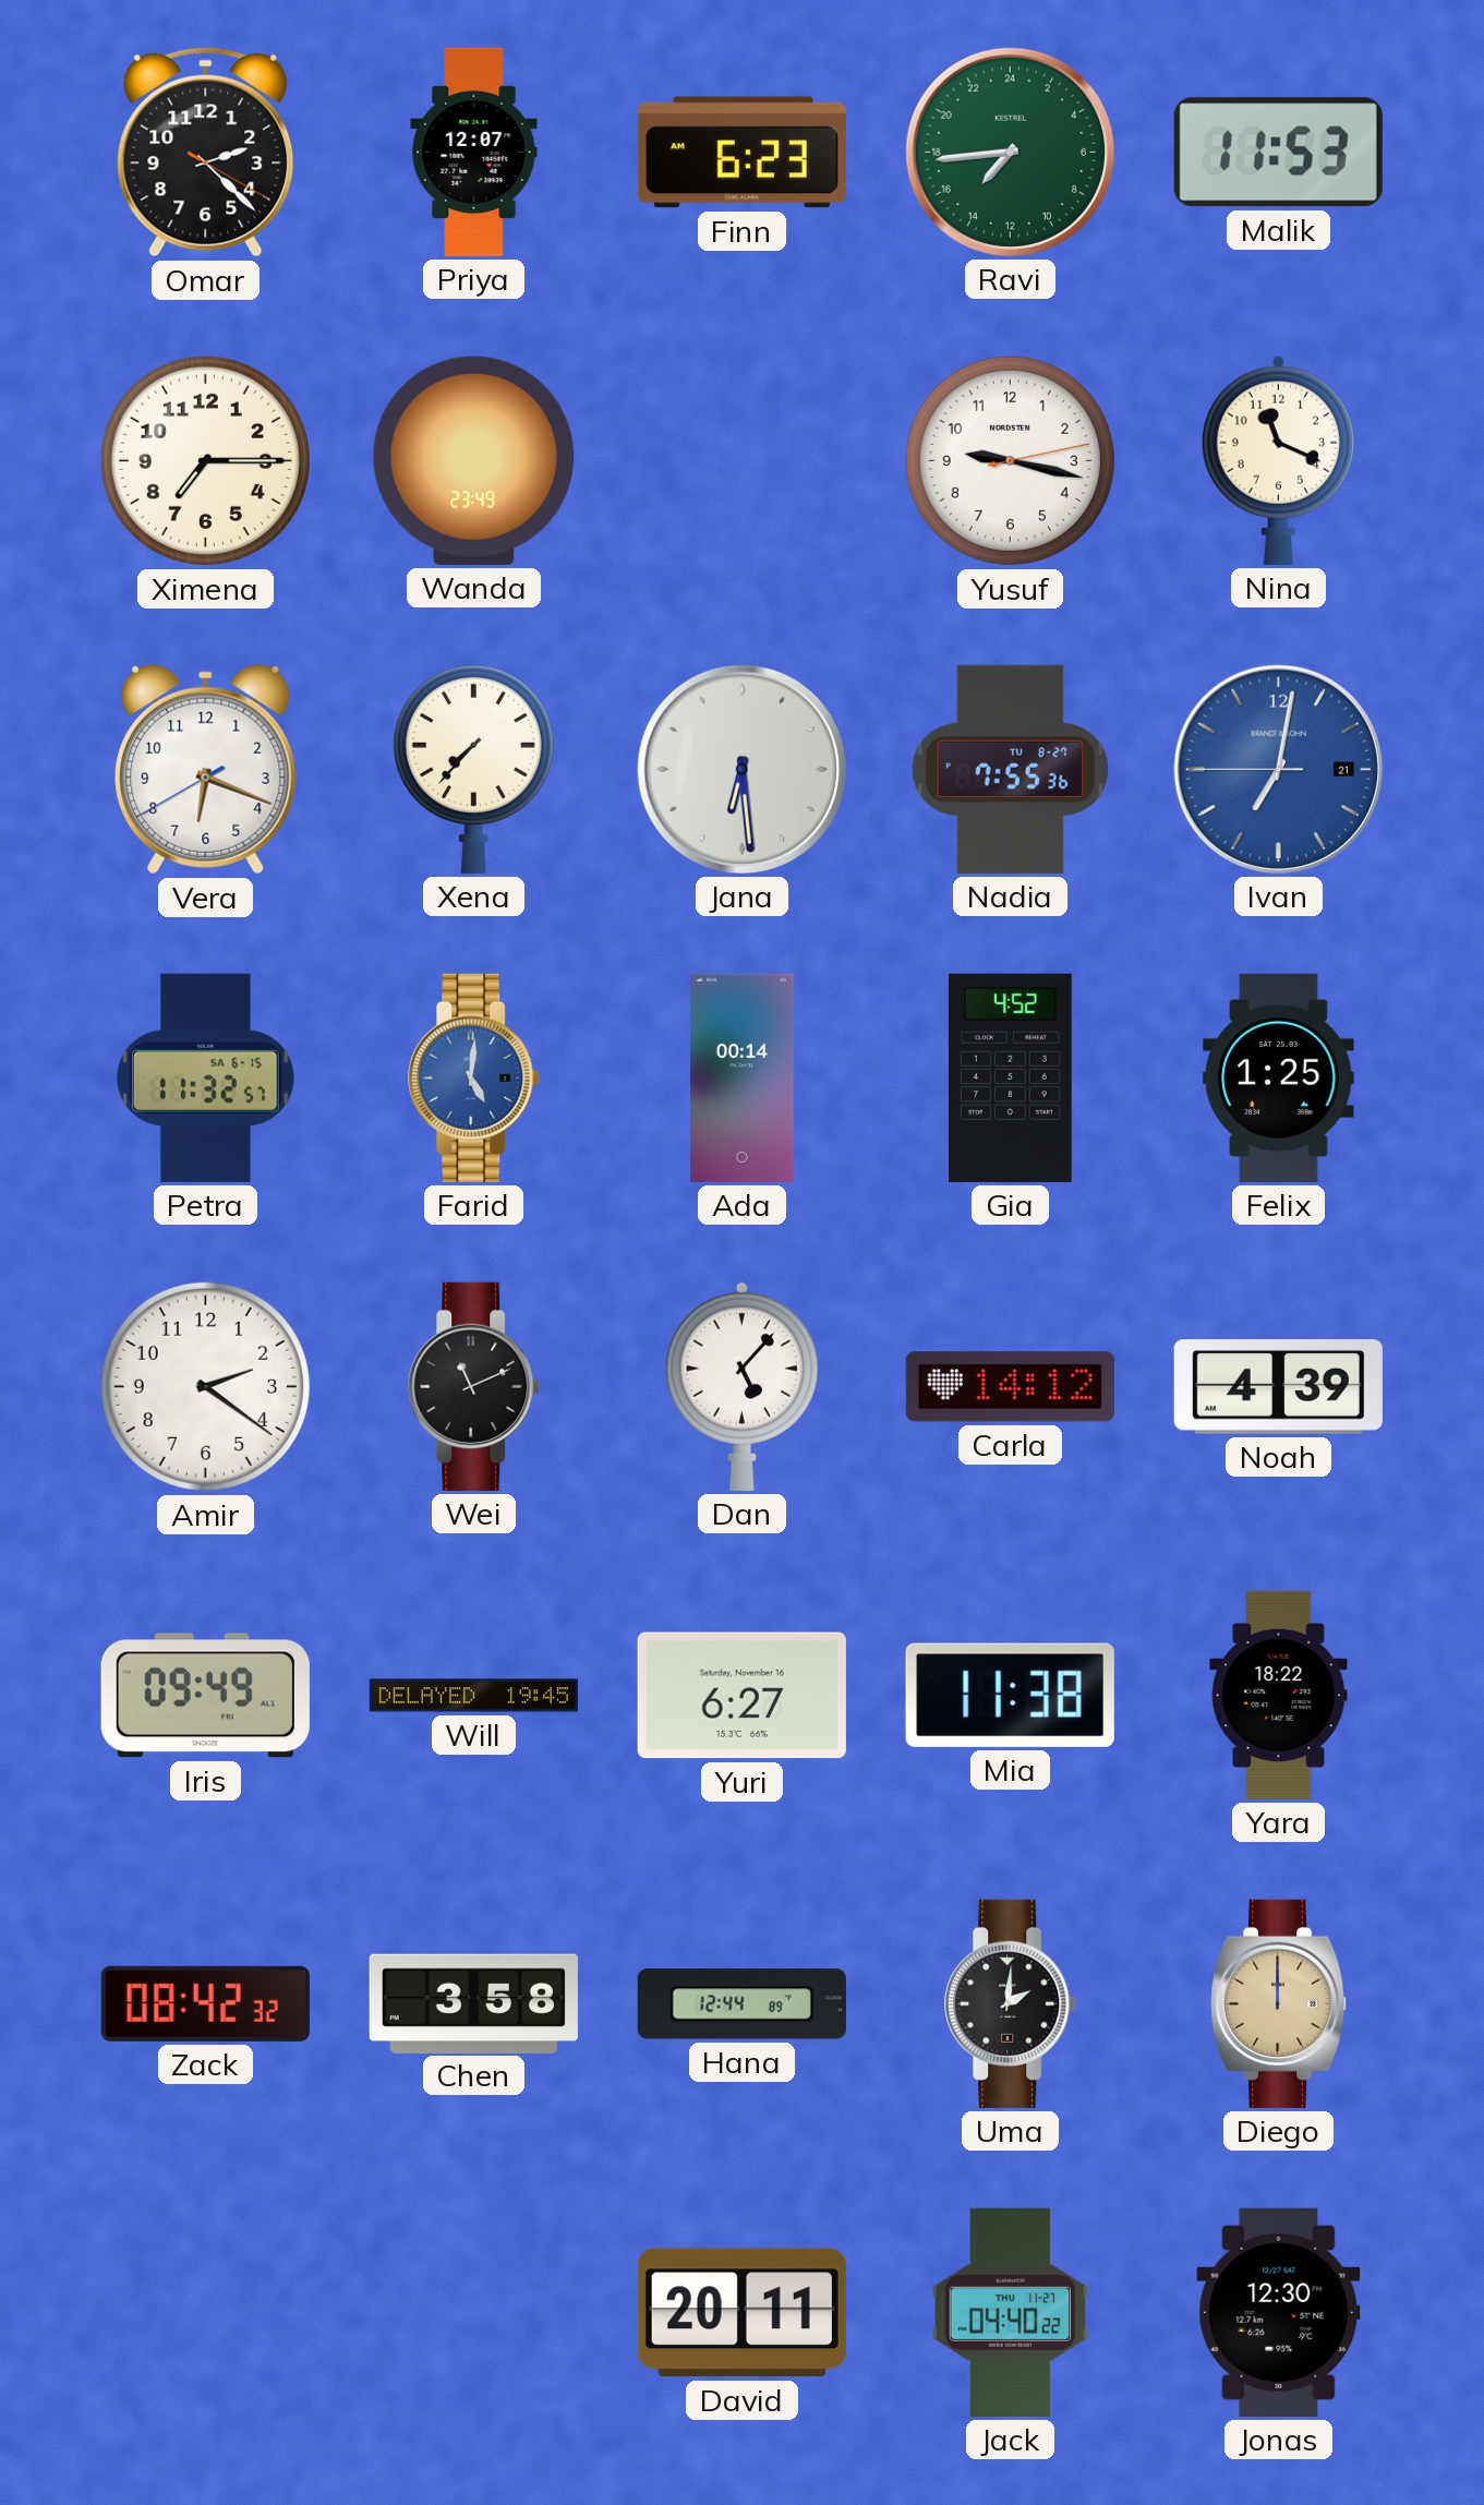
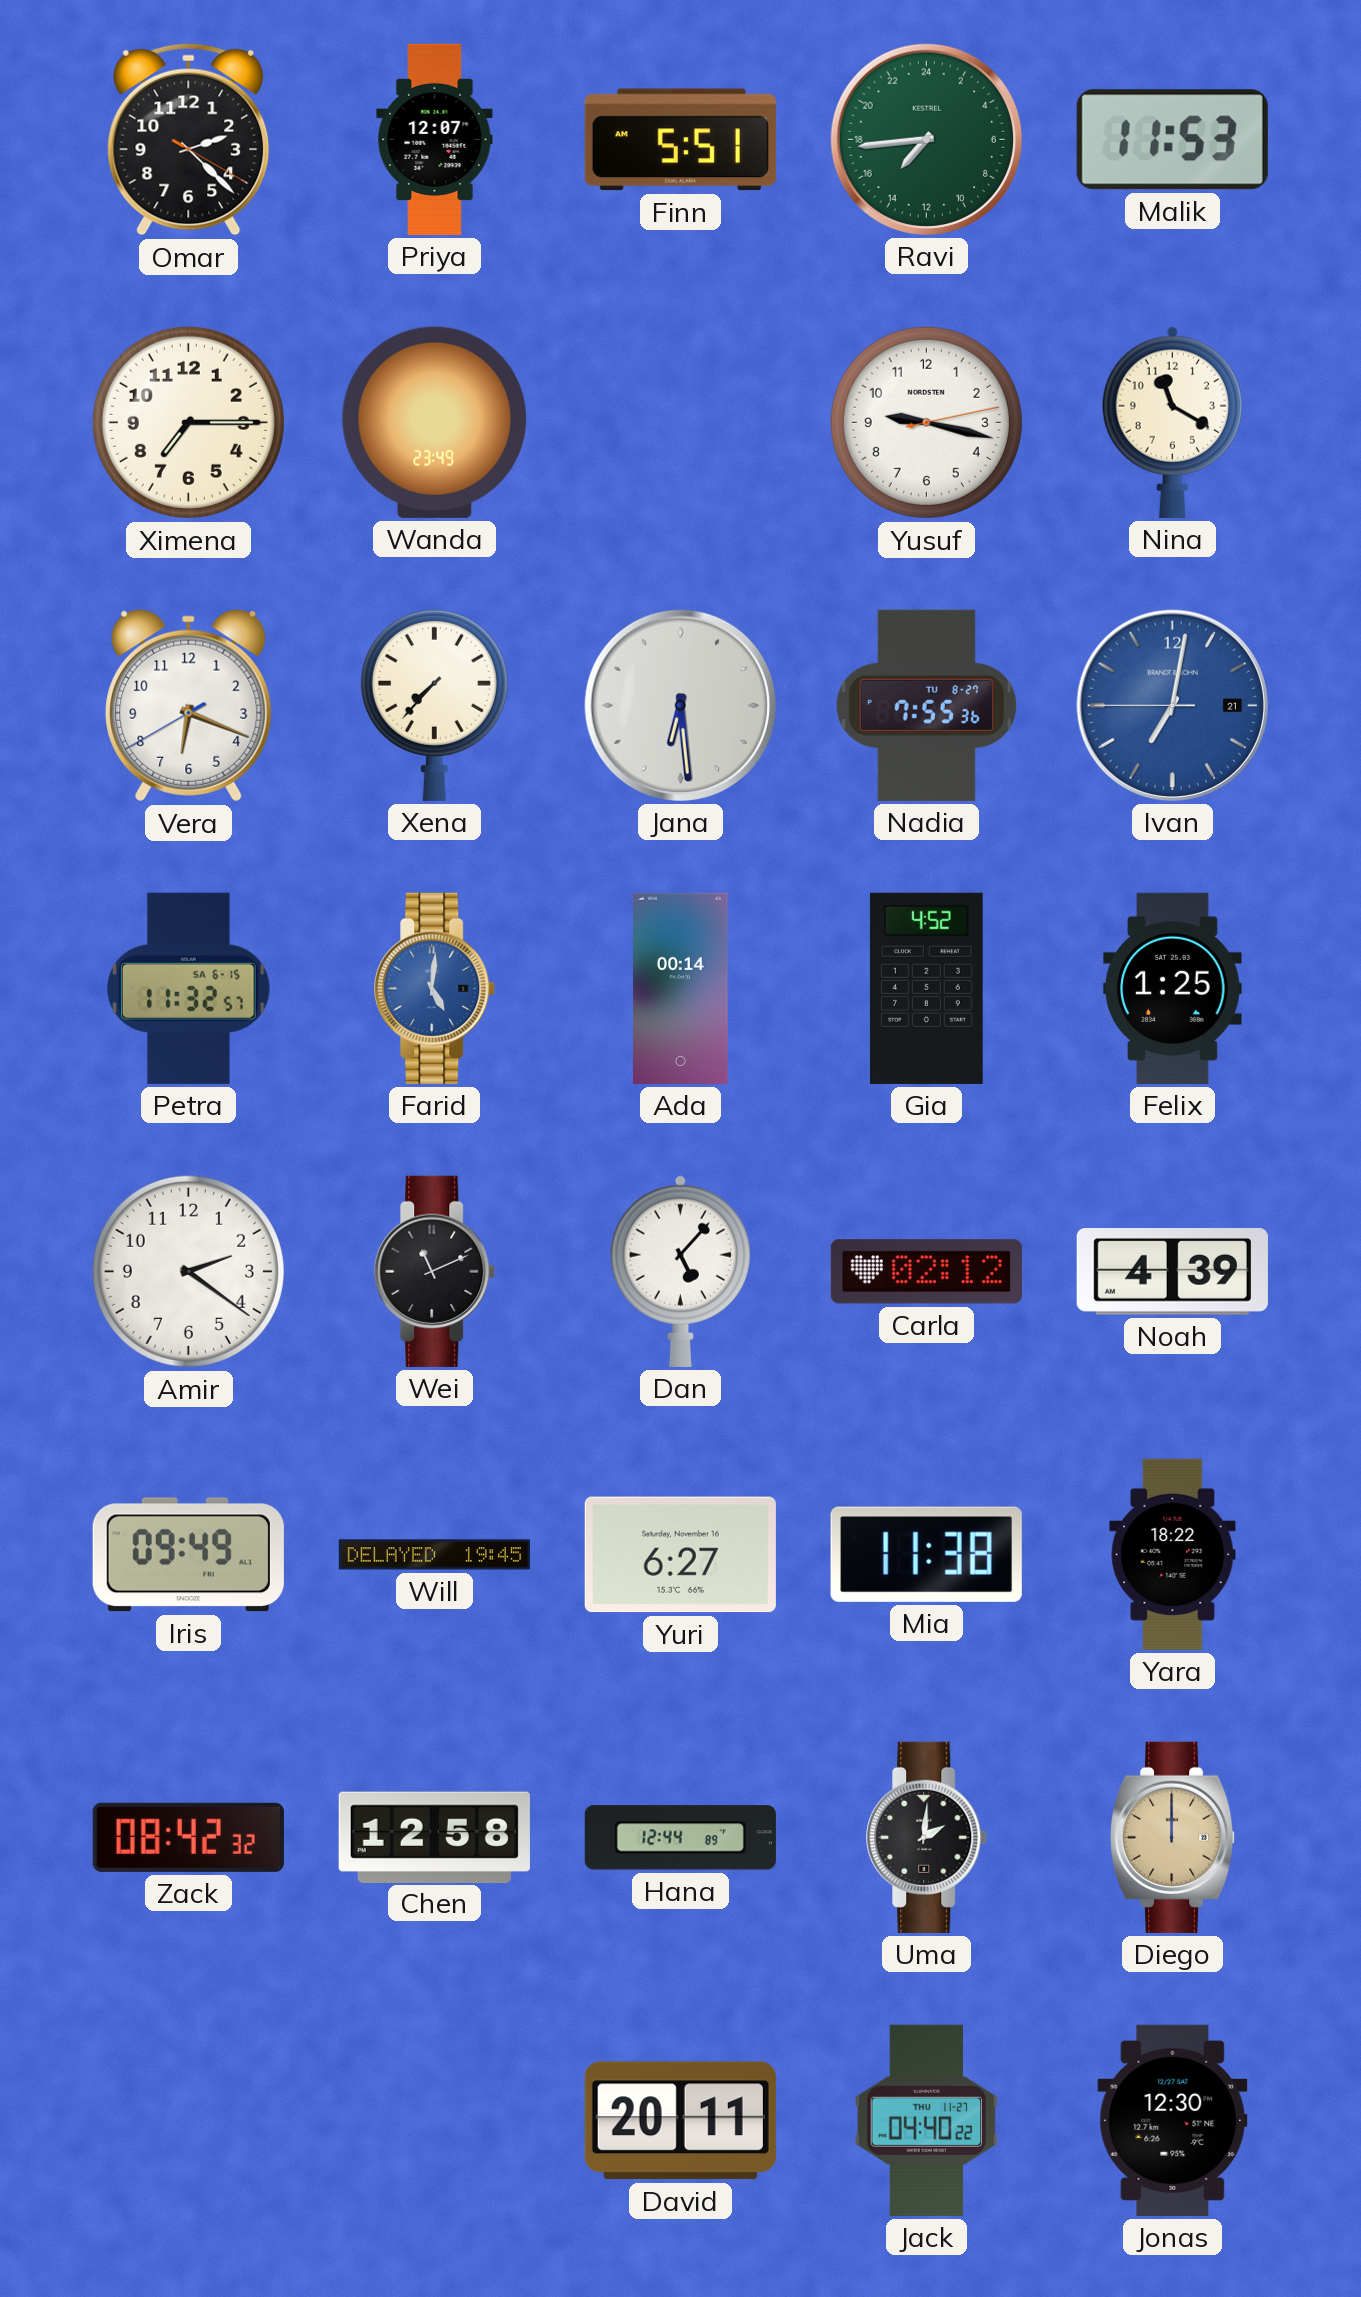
Finn: 6:23 -> 5:51 (680, 140)
Nina: 11:19 -> 11:20 (1172, 422)
Carla: 14:12 -> 02:12 (926, 1272)
Chen: 3:58 -> 12:58 (434, 1837)
